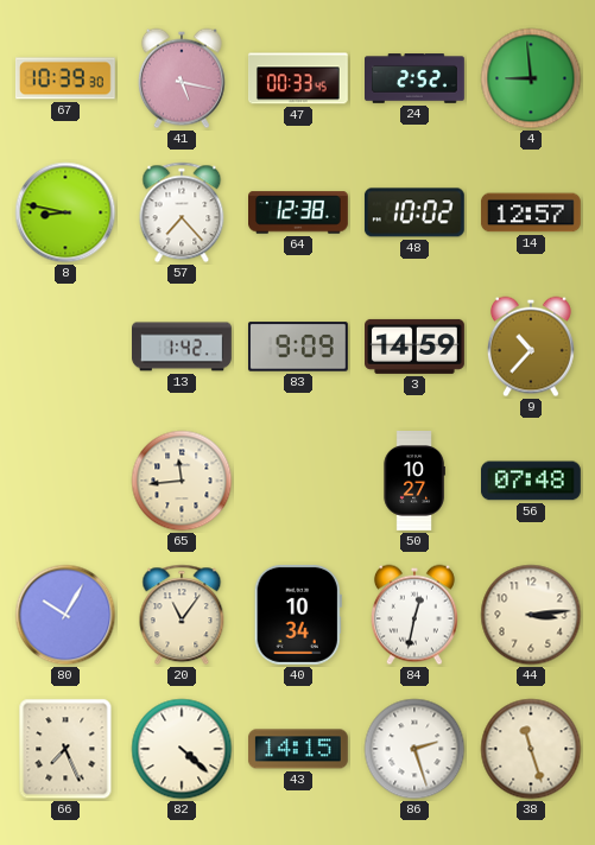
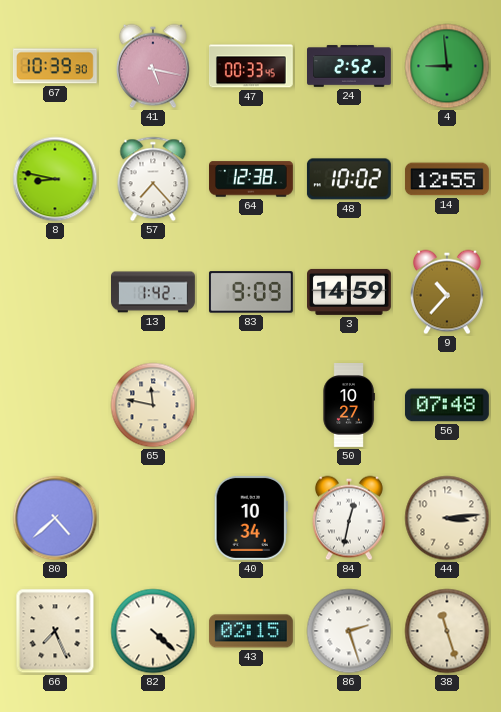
14: 12:57 -> 12:55 (447, 179)
65: 11:44 -> 11:47 (153, 405)
80: 10:05 -> 4:38 (55, 518)
20: 11:06 -> none (182, 615)
43: 14:15 -> 02:15 (251, 631)
